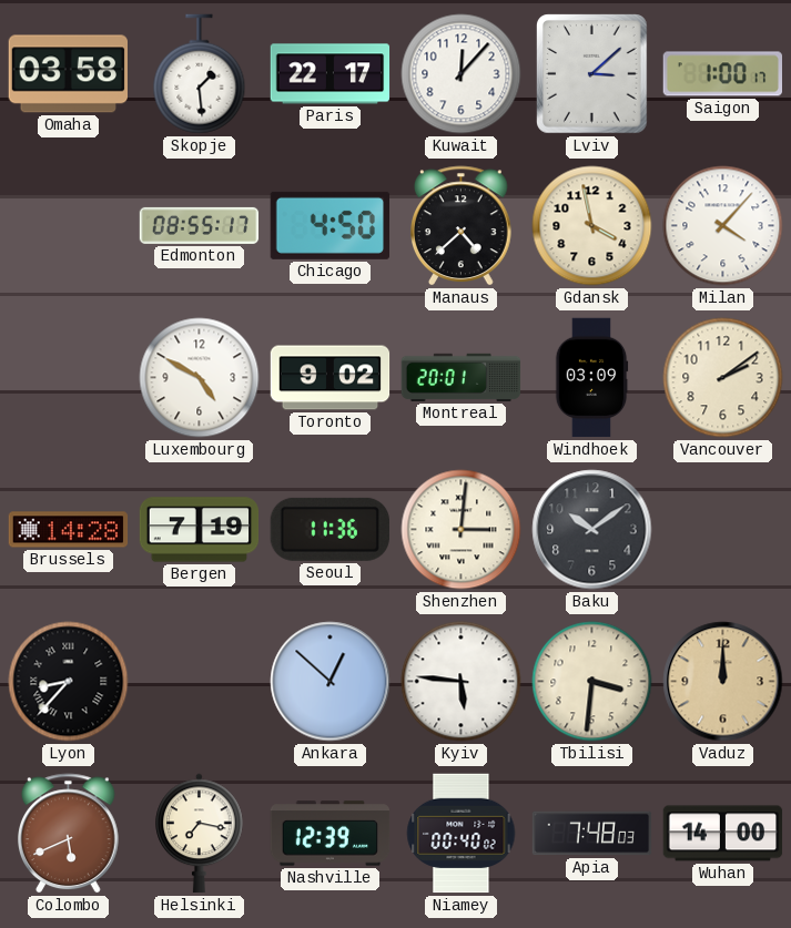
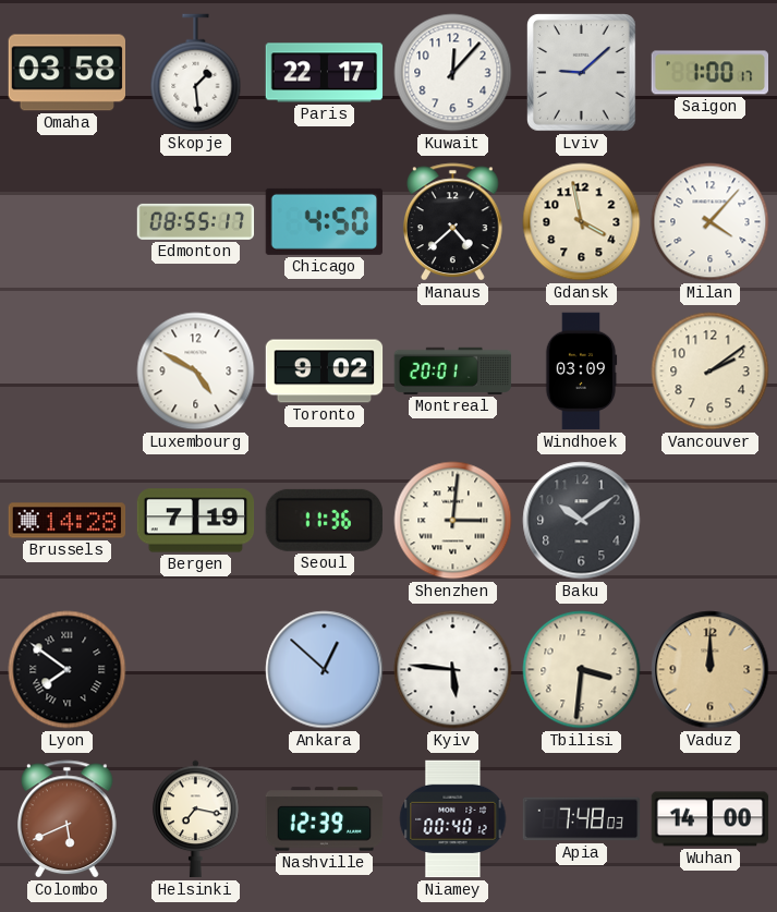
Lviv: 3:08 -> 9:08 (582, 73)
Lyon: 8:37 -> 7:51 (68, 670)
Niamey: 00:40:02 -> 00:40:12 (453, 819)
